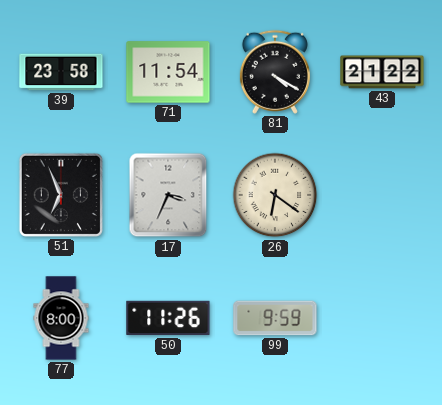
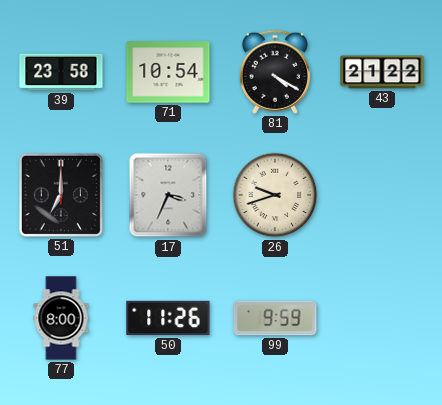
71: 11:54 -> 10:54 (168, 72)
51: 6:56 -> 7:00 (61, 195)
26: 6:21 -> 9:42 (275, 195)
